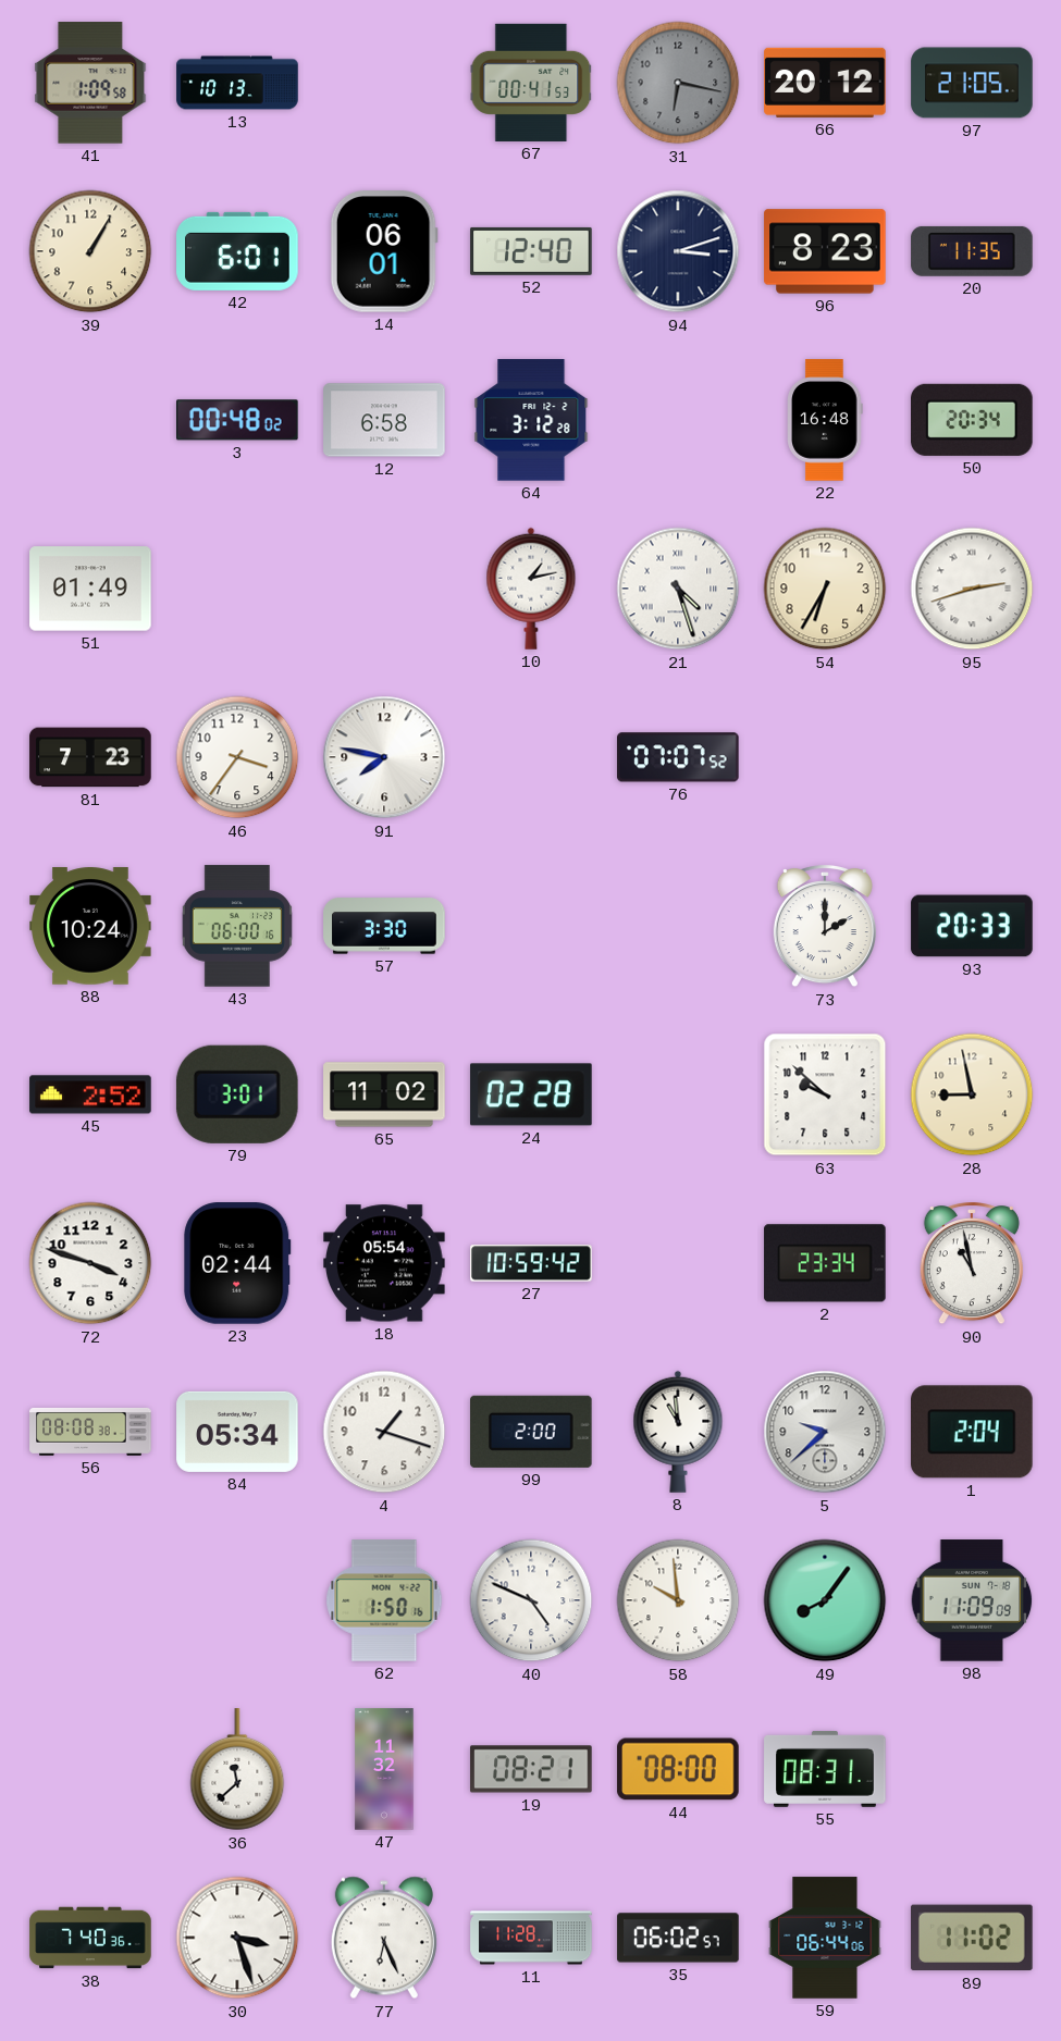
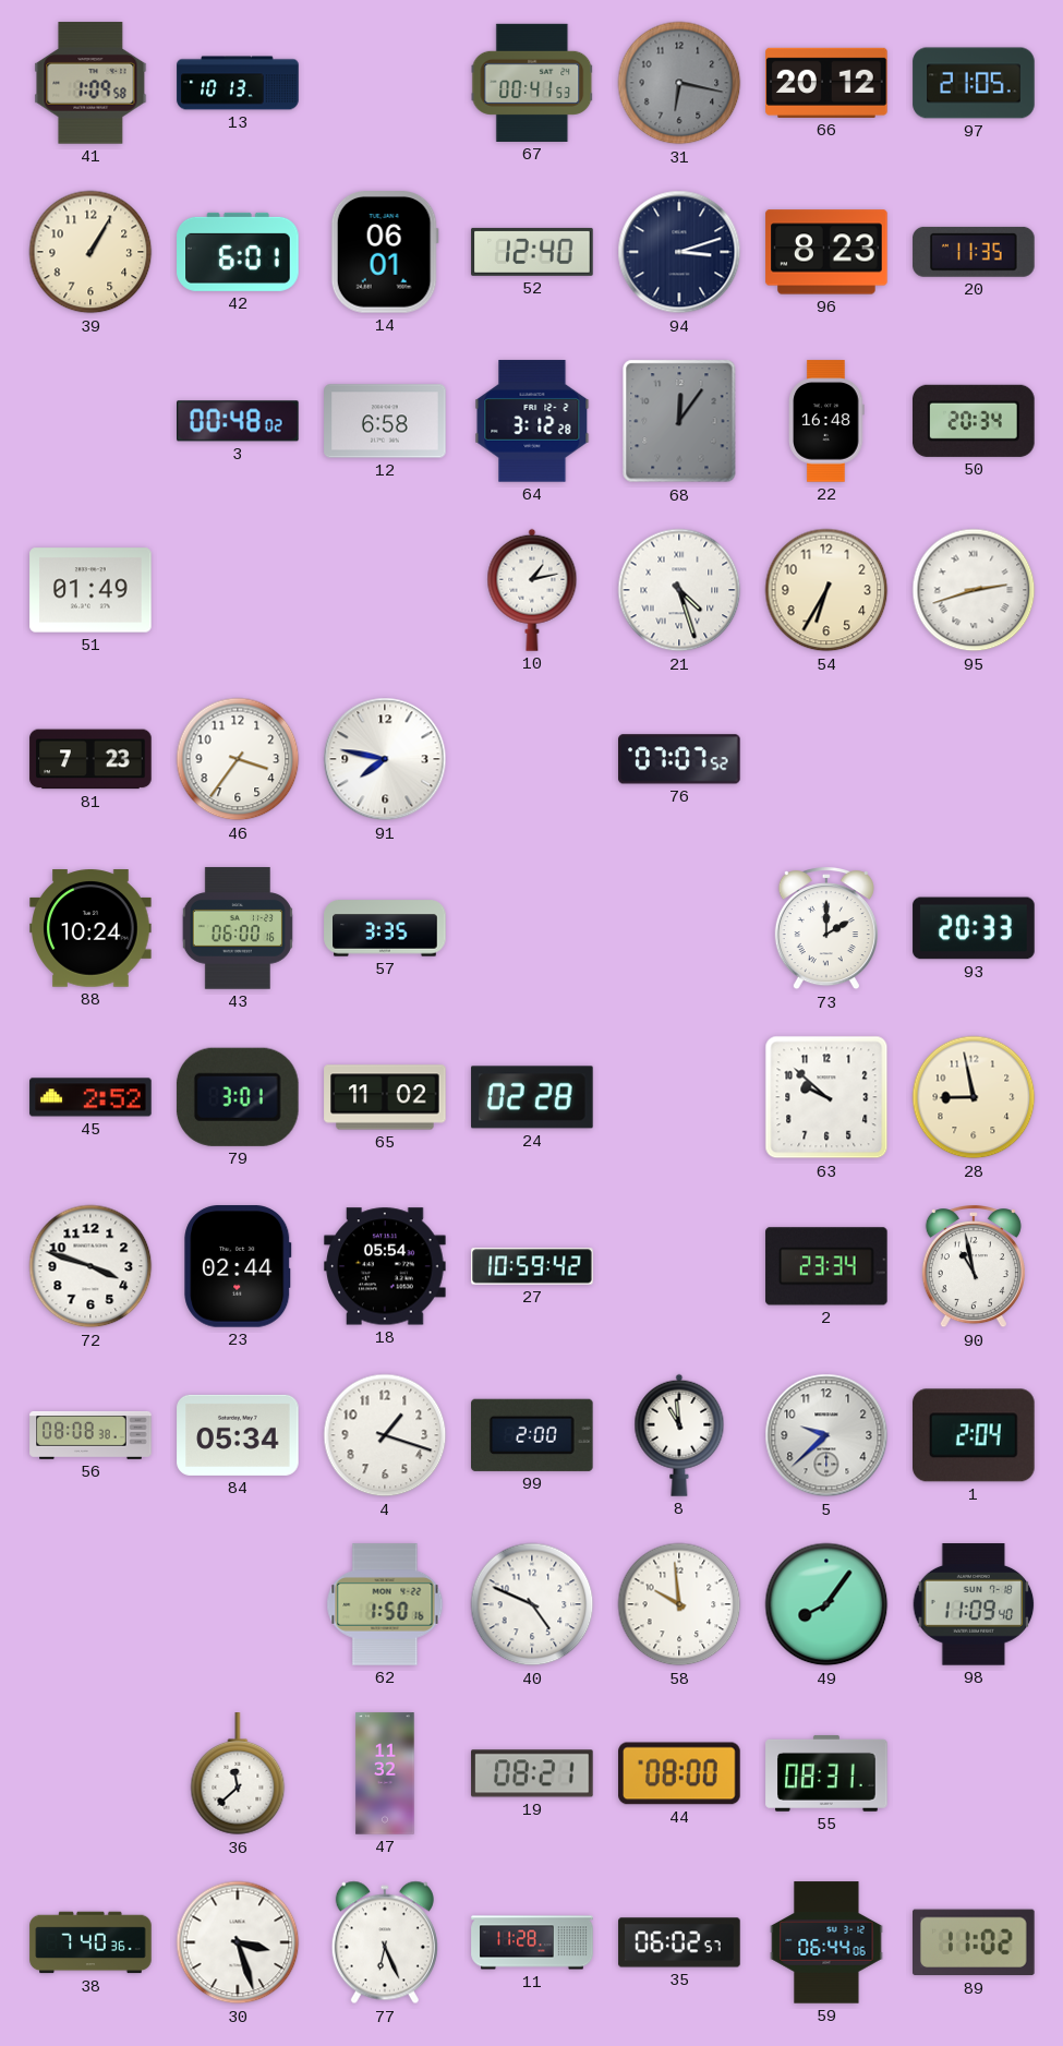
68: none -> 12:06 (679, 421)
57: 3:30 -> 3:35 (385, 928)
98: 11:09:09 -> 11:09:40 (974, 1604)
